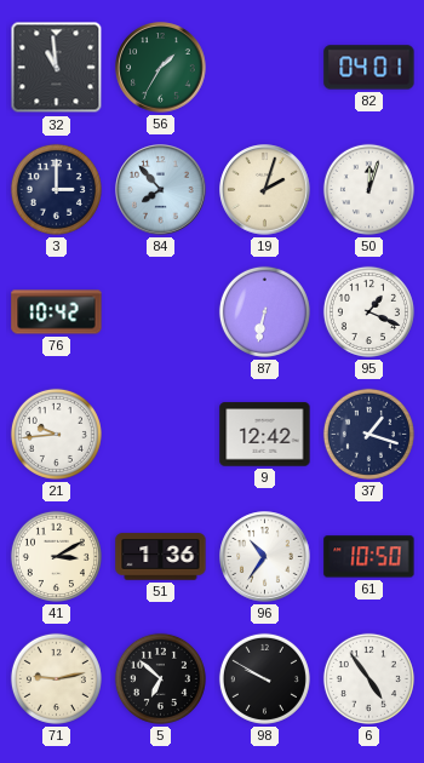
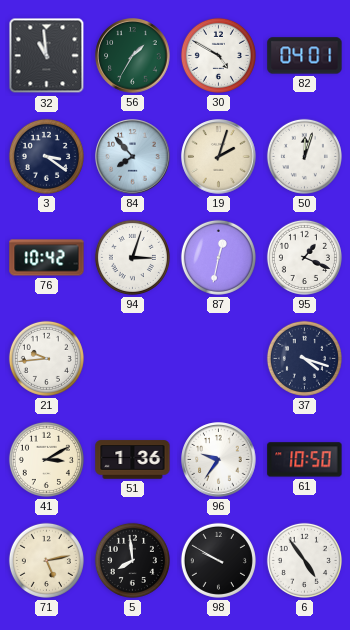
30: none -> 4:50 (218, 55)
3: 3:00 -> 3:21 (46, 156)
94: none -> 3:03 (132, 257)
87: 6:32 -> 12:32 (218, 257)
9: 12:42 -> none (265, 435)
37: 1:18 -> 4:18 (304, 358)
96: 10:36 -> 9:36 (219, 460)
71: 9:13 -> 5:13 (46, 560)
5: 6:52 -> 7:59 (132, 560)
